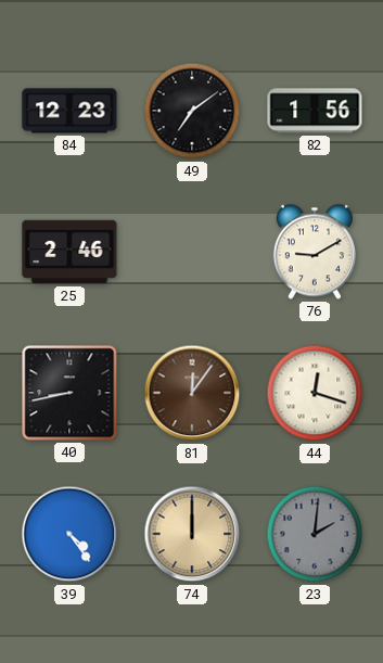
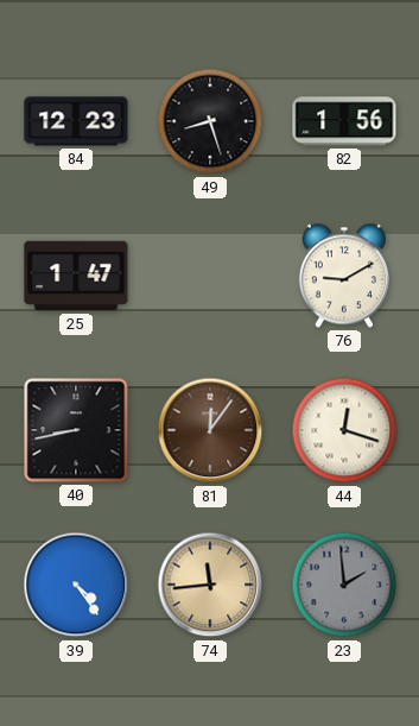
49: 7:09 -> 8:27 (210, 121)
25: 2:46 -> 1:47 (76, 276)
74: 12:00 -> 11:44 (210, 585)
23: 2:01 -> 1:59 (344, 585)
